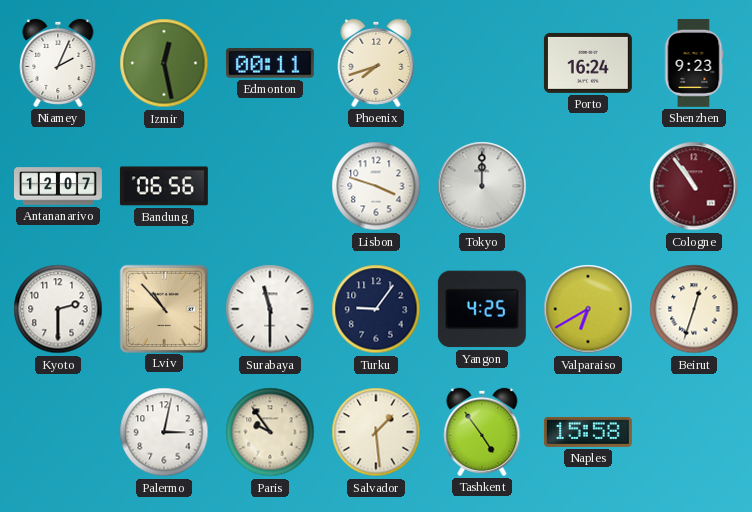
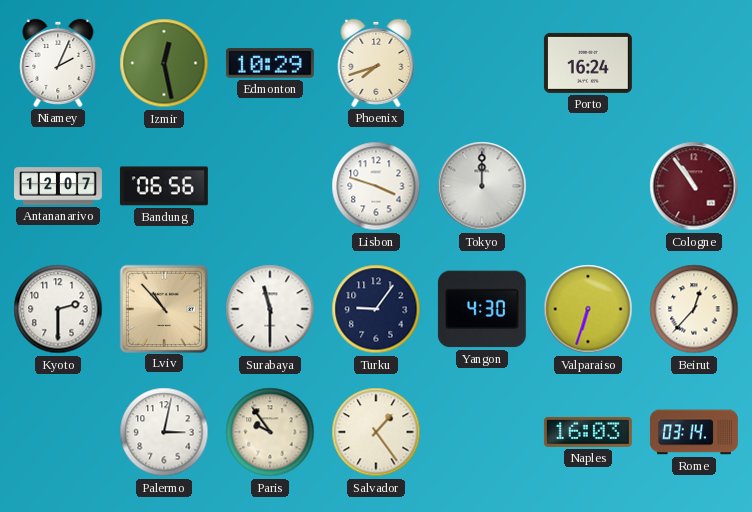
Edmonton: 00:11 -> 10:29 (270, 63)
Shenzhen: 9:23 -> none (694, 63)
Yangon: 4:25 -> 4:30 (482, 309)
Valparaiso: 6:40 -> 6:33 (588, 309)
Beirut: 12:33 -> 12:37 (694, 309)
Salvador: 1:29 -> 1:24 (376, 432)
Tashkent: 4:54 -> none (482, 432)
Naples: 15:58 -> 16:03 (588, 432)
Rome: none -> 03:14 (694, 432)
